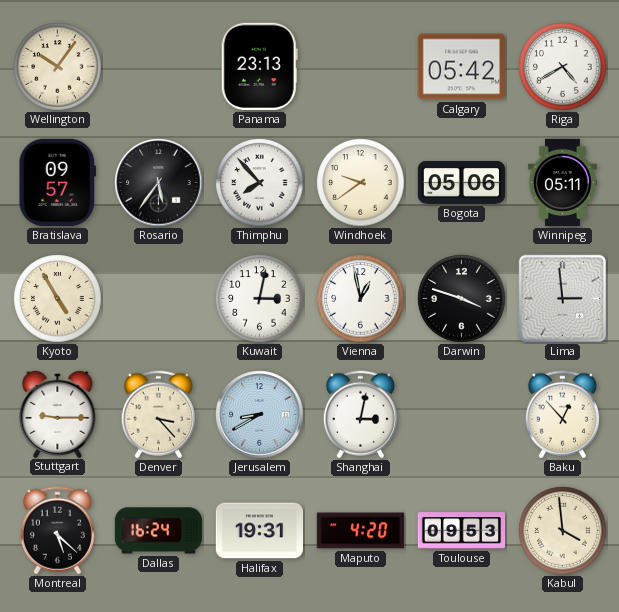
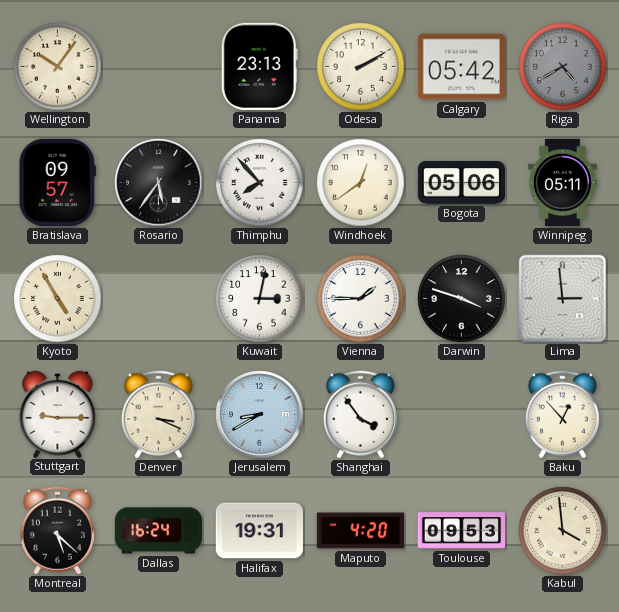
Odesa: none -> 2:10 (361, 67)
Riga dial: white -> grey (563, 67)
Windhoek: 9:39 -> 12:39 (361, 183)
Vienna: 12:58 -> 1:45 (361, 299)
Denver: 3:23 -> 3:19 (158, 415)
Shanghai: 3:02 -> 3:54 (360, 415)
